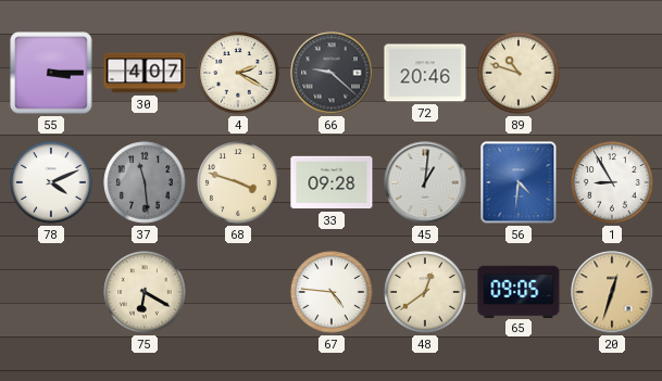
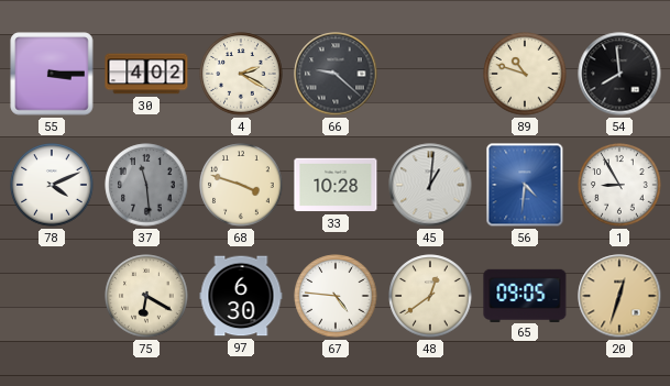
30: 4:07 -> 4:02 (146, 74)
72: 20:46 -> none (425, 73)
54: none -> 7:59 (619, 74)
33: 09:28 -> 10:28 (336, 185)
97: none -> 6:30 (241, 296)
